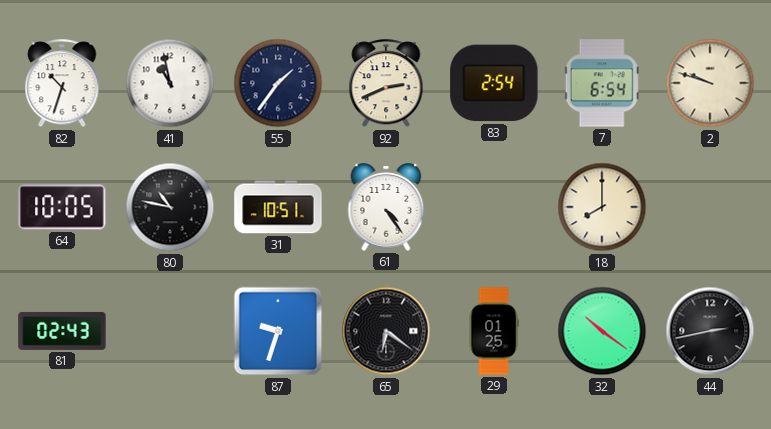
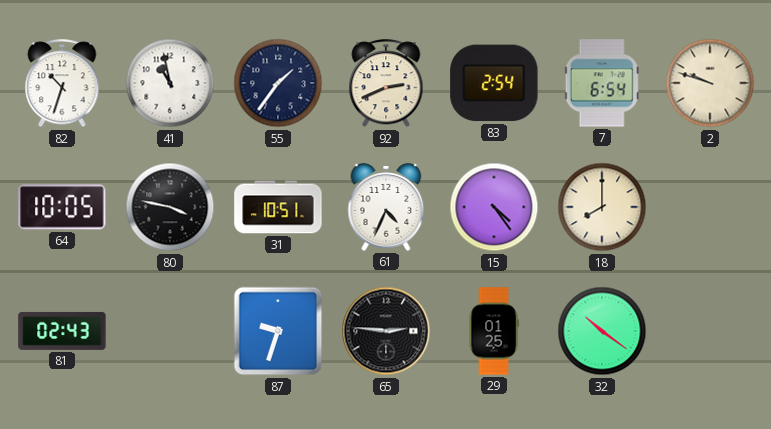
80: 10:47 -> 3:47 (170, 207)
61: 4:24 -> 4:34 (386, 207)
15: none -> 4:24 (494, 207)
65: 6:21 -> 2:46 (386, 331)
44: 2:43 -> none (710, 331)
